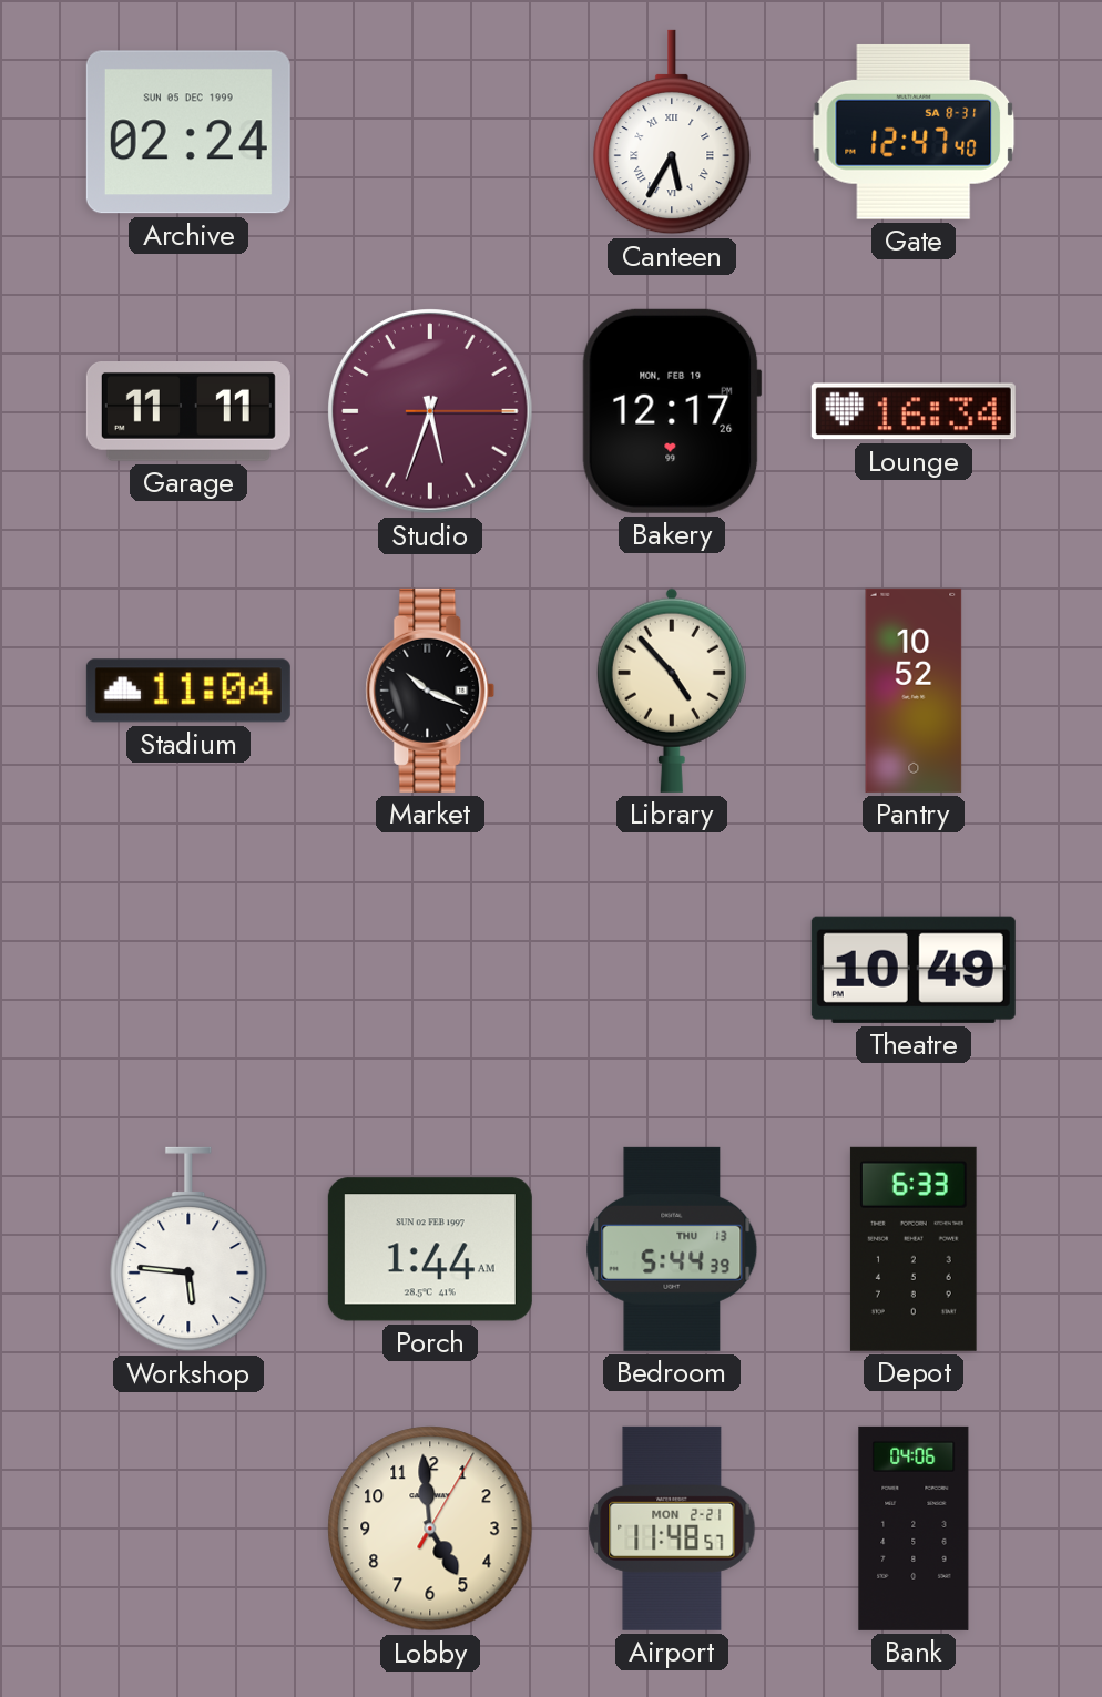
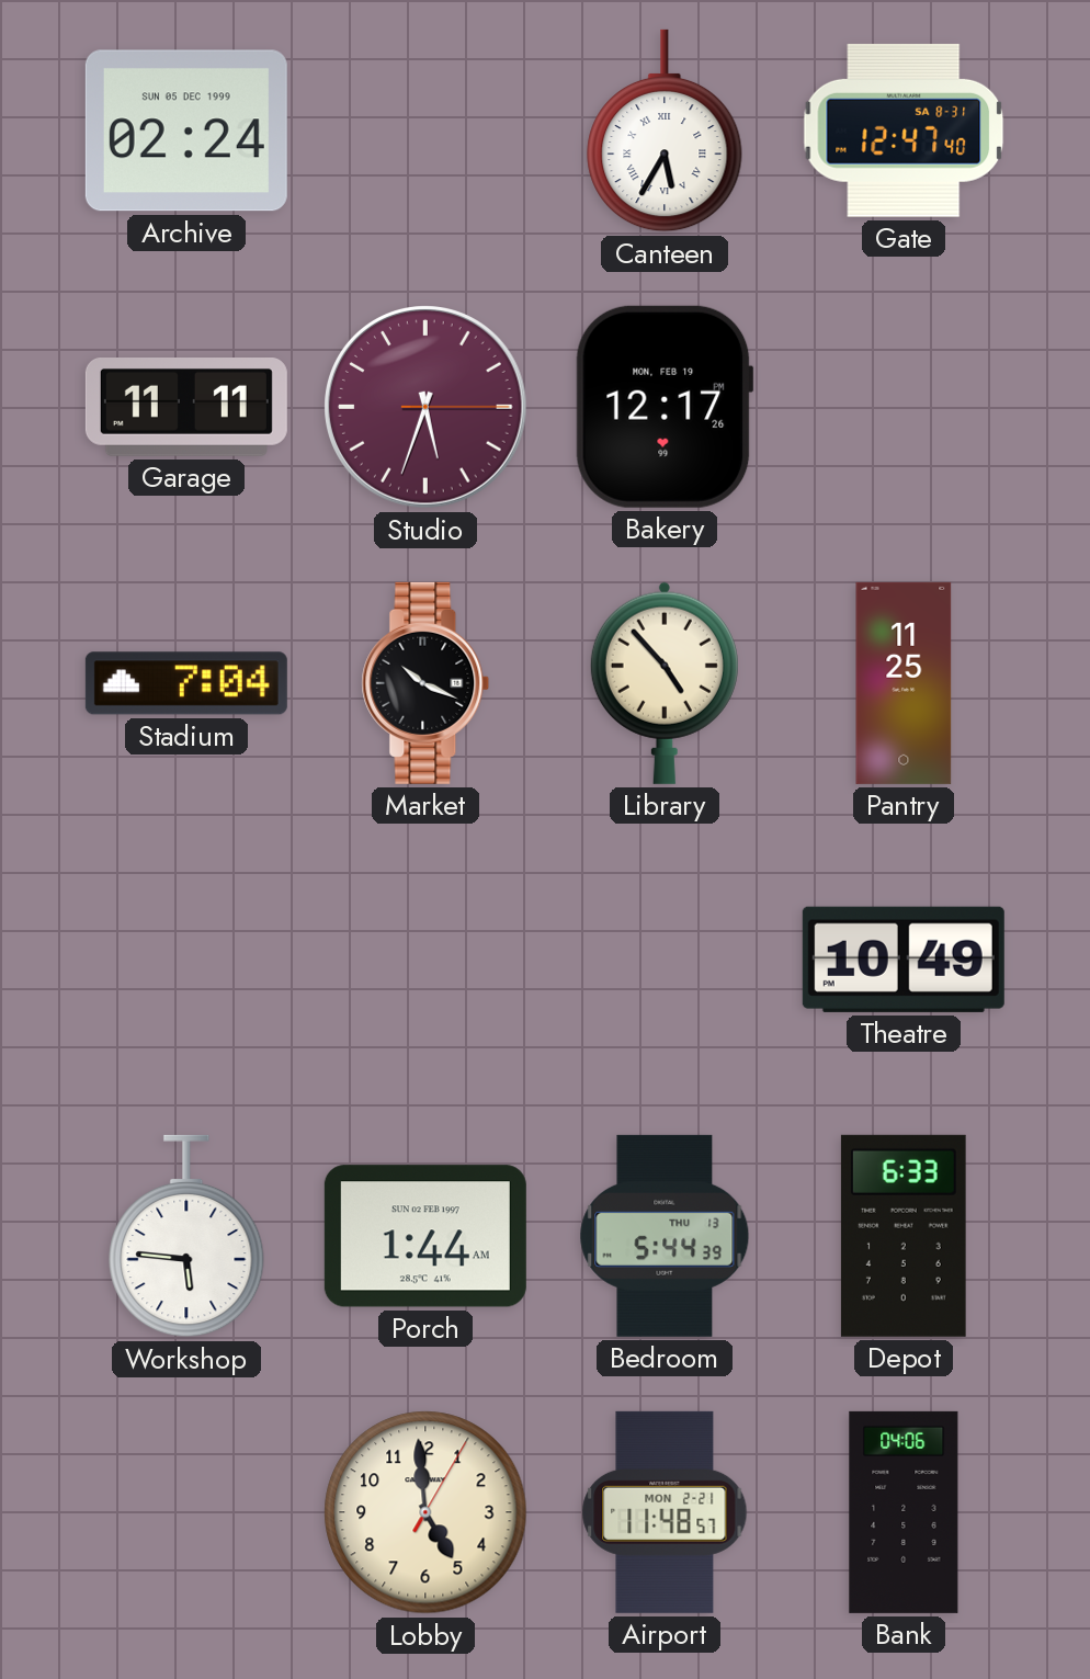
Lounge: 16:34 -> none (914, 411)
Stadium: 11:04 -> 7:04 (186, 683)
Pantry: 10:52 -> 11:25 (904, 683)
